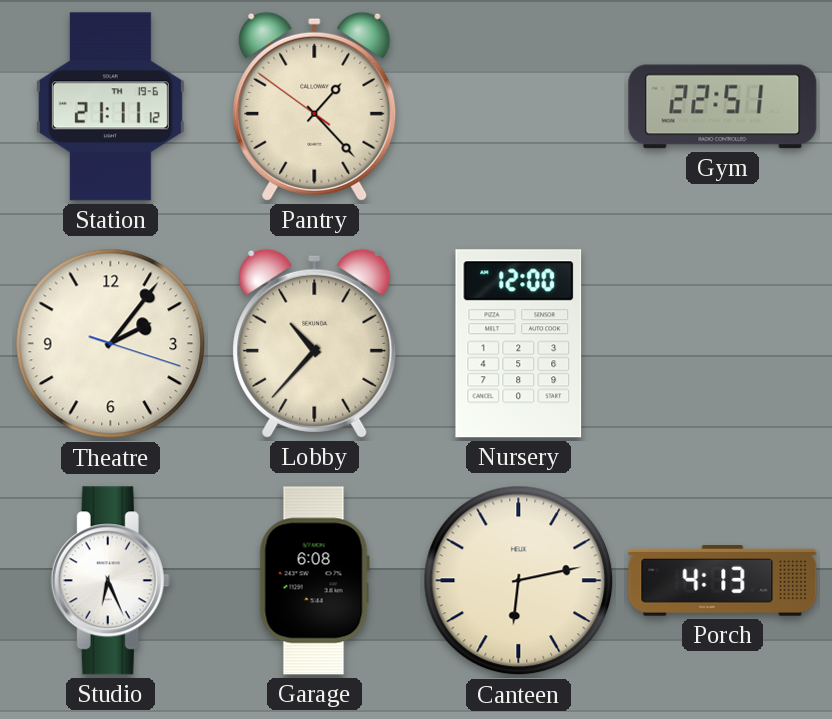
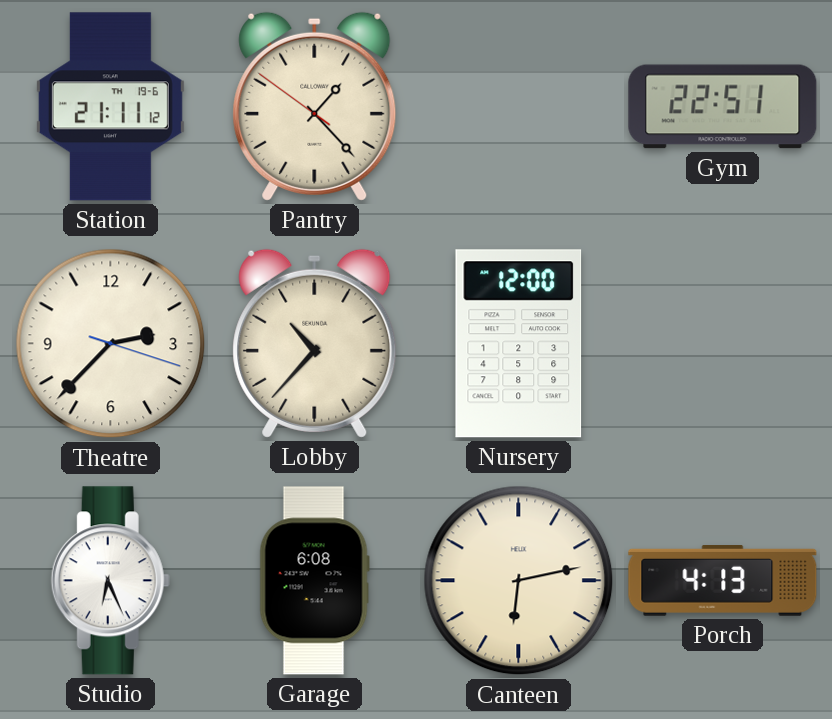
Theatre: 2:06 -> 2:37 (111, 344)
